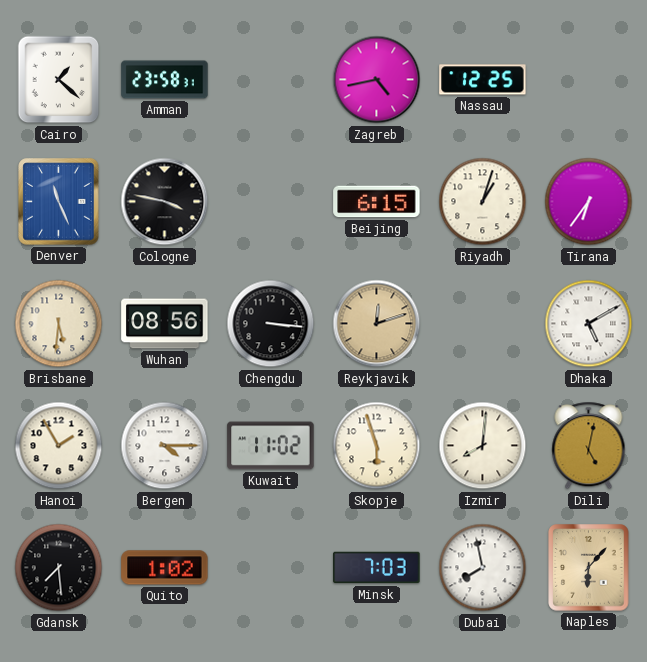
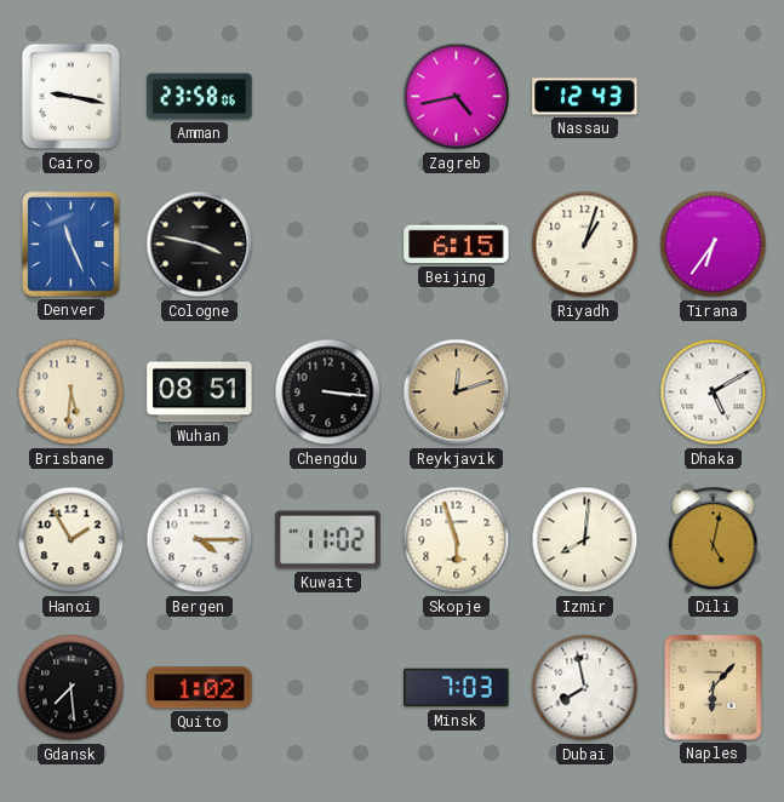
Cairo: 1:22 -> 9:17 (71, 97)
Amman: 23:58:31 -> 23:58:06 (200, 97)
Nassau: 12:25 -> 12:43 (585, 97)
Wuhan: 08:56 -> 08:51 (200, 393)
